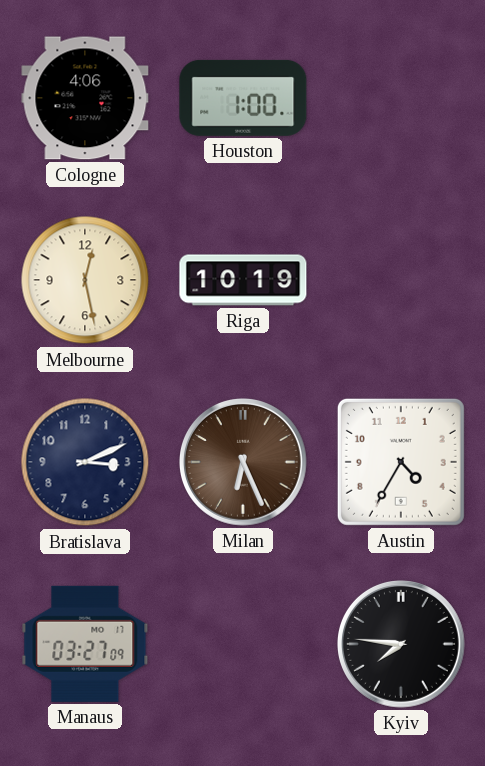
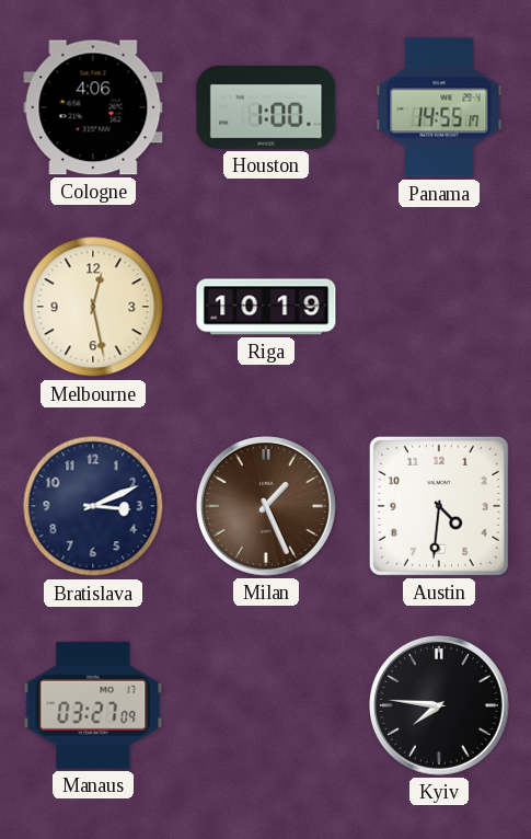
Panama: none -> 14:55 (439, 107)
Milan: 6:26 -> 1:26 (267, 507)
Austin: 4:35 -> 4:31 (439, 506)
